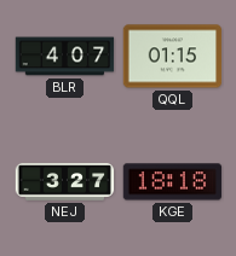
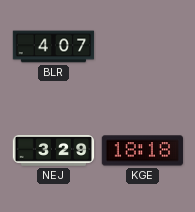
QQL: 01:15 -> none (173, 57)
NEJ: 3:27 -> 3:29 (54, 151)
